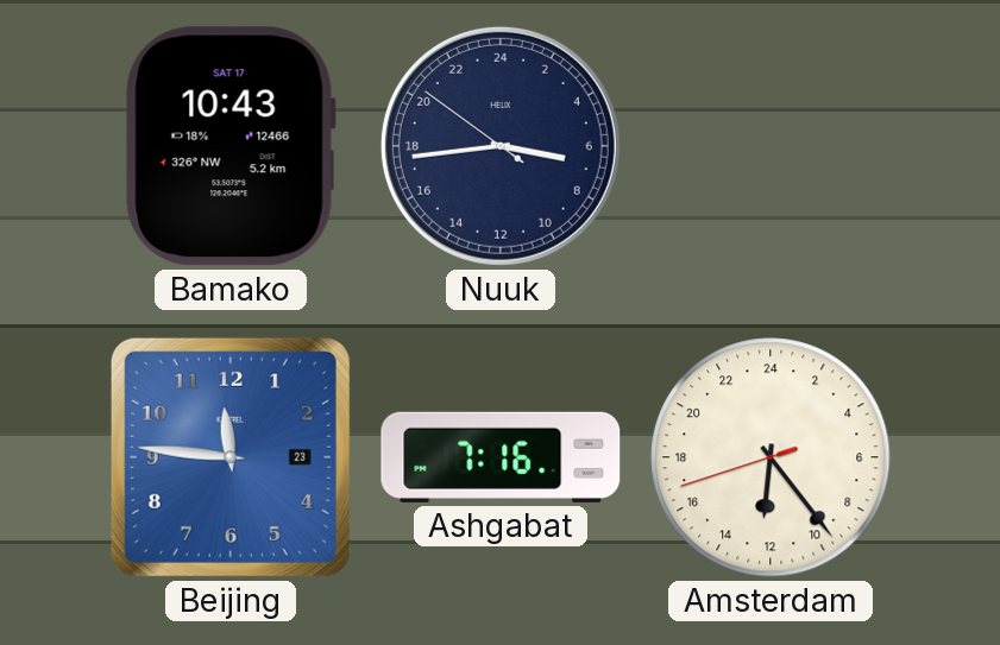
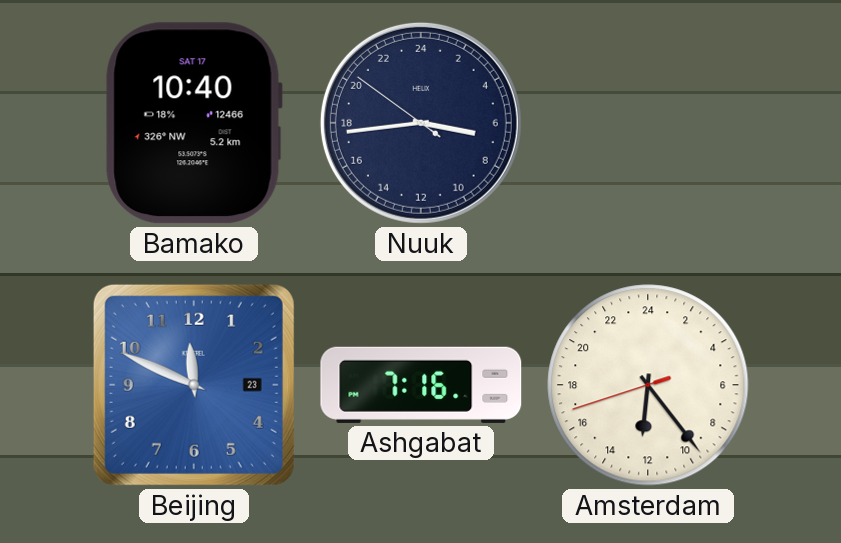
Bamako: 10:43 -> 10:40 (194, 123)
Beijing: 11:46 -> 11:49 (194, 385)
